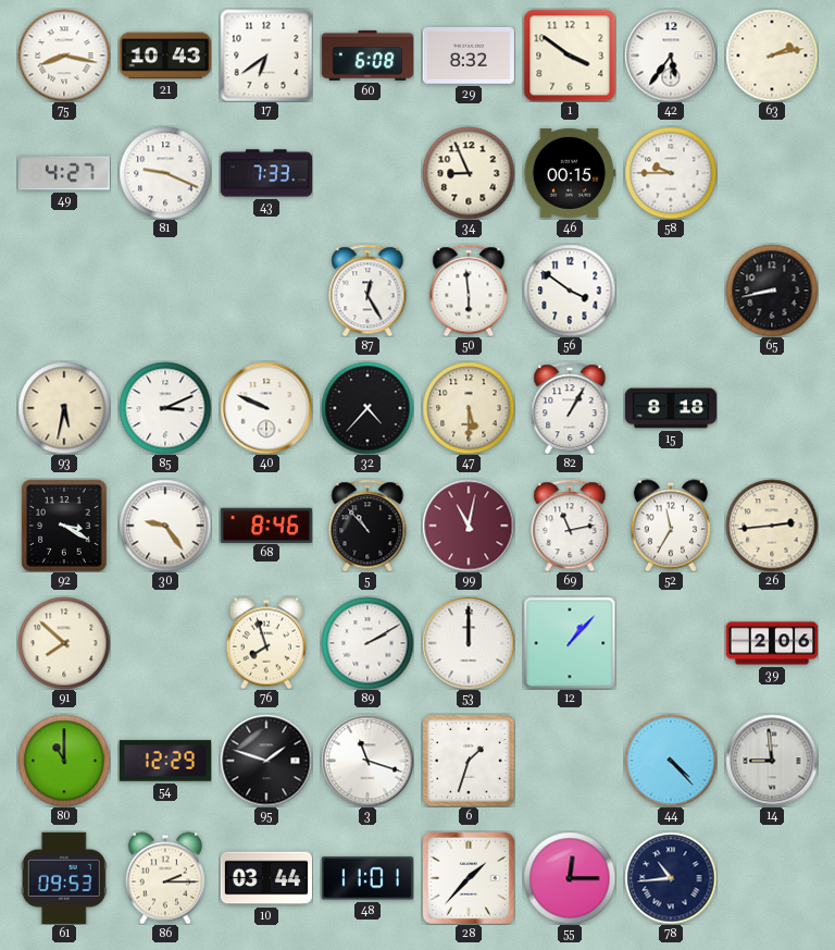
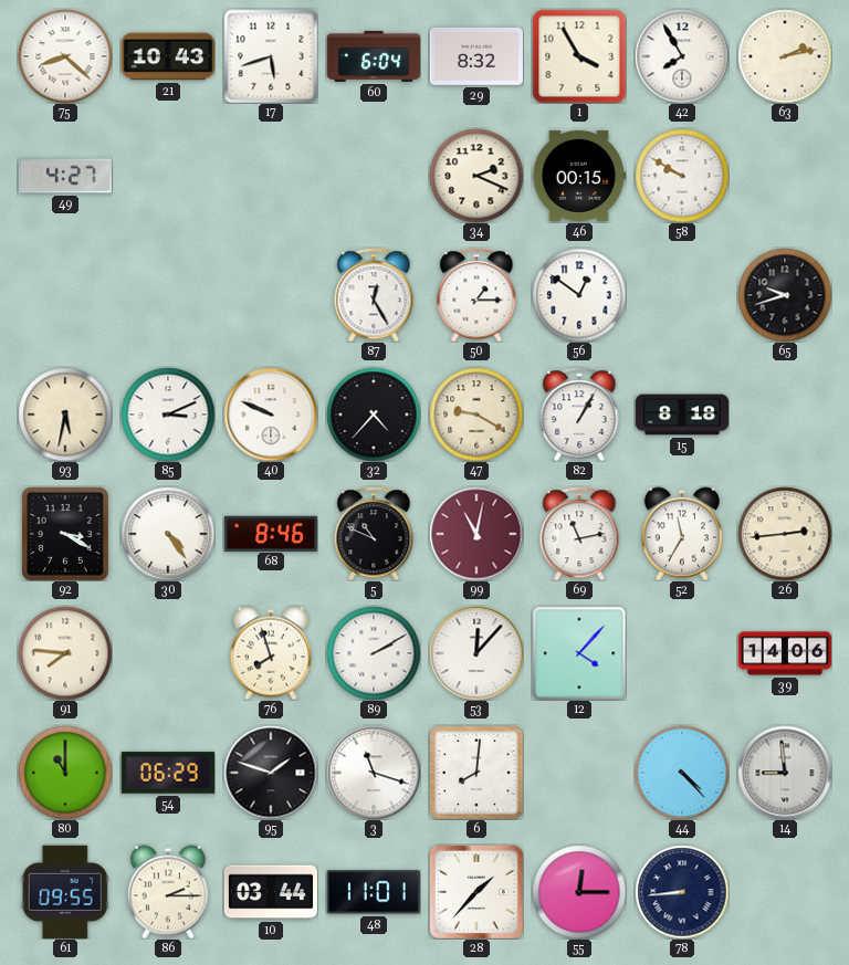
75: 8:17 -> 8:22 (65, 56)
17: 6:39 -> 5:42 (271, 56)
60: 6:08 -> 6:04 (373, 56)
1: 3:51 -> 3:55 (579, 56)
42: 5:36 -> 7:55 (682, 56)
81: 9:19 -> none (165, 173)
43: 7:33 -> none (265, 173)
34: 8:56 -> 2:19 (476, 176)
58: 9:45 -> 9:50 (682, 176)
50: 5:59 -> 1:15 (476, 295)
56: 3:51 -> 12:51 (579, 295)
65: 8:43 -> 9:42 (785, 295)
47: 5:30 -> 9:20 (476, 415)
30: 9:24 -> 4:24 (168, 534)
5: 10:53 -> 10:49 (374, 534)
91: 7:52 -> 7:46 (65, 653)
53: 12:00 -> 12:07 (476, 653)
12: 1:07 -> 4:07 (579, 653)
39: 2:06 -> 14:06 (784, 653)
54: 12:29 -> 06:29 (167, 773)
6: 1:33 -> 8:01 (476, 773)
61: 09:53 -> 09:55 (65, 892)
78: 10:44 -> 8:44 (682, 892)
